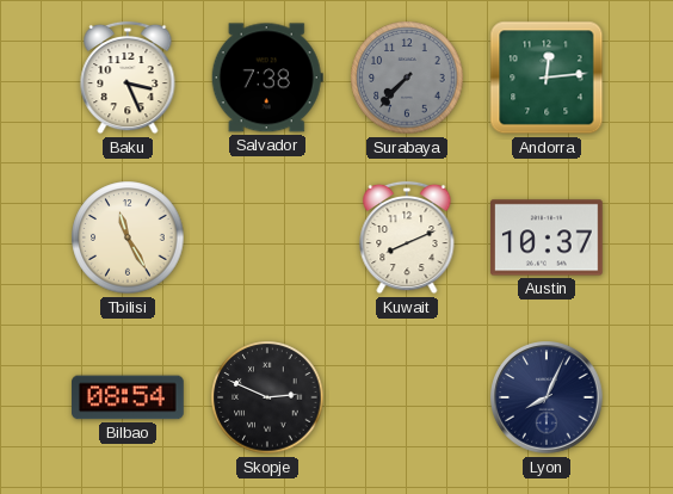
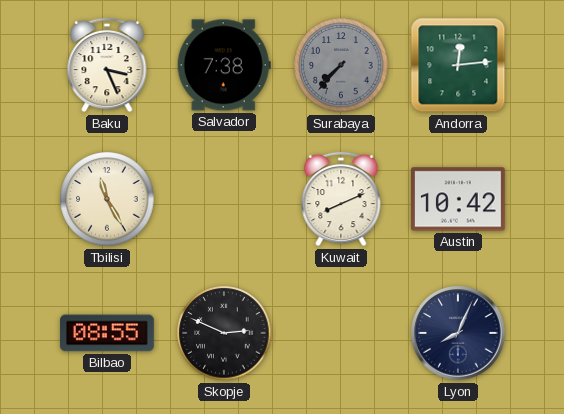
Austin: 10:37 -> 10:42 (459, 199)
Bilbao: 08:54 -> 08:55 (107, 333)
